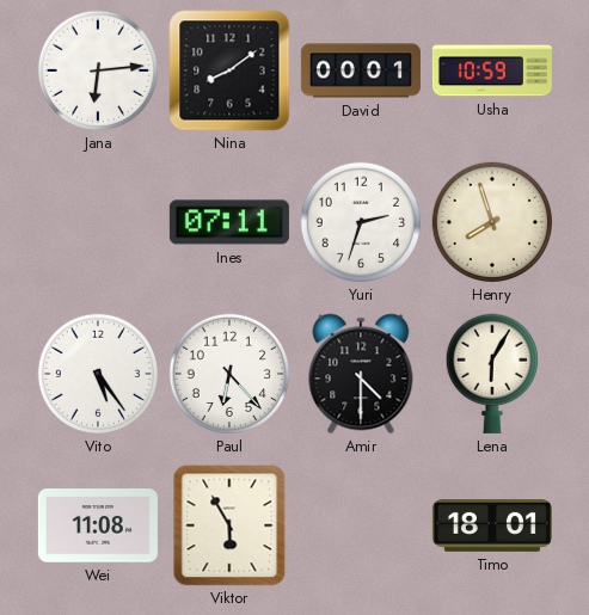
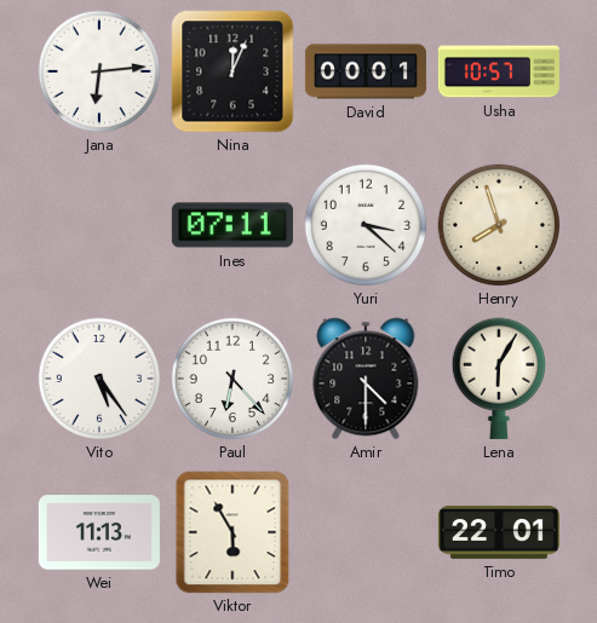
Nina: 8:09 -> 12:04 (233, 71)
Usha: 10:59 -> 10:57 (499, 71)
Yuri: 2:33 -> 3:22 (366, 225)
Wei: 11:08 -> 11:13 (99, 532)
Timo: 18:01 -> 22:01 (499, 533)
